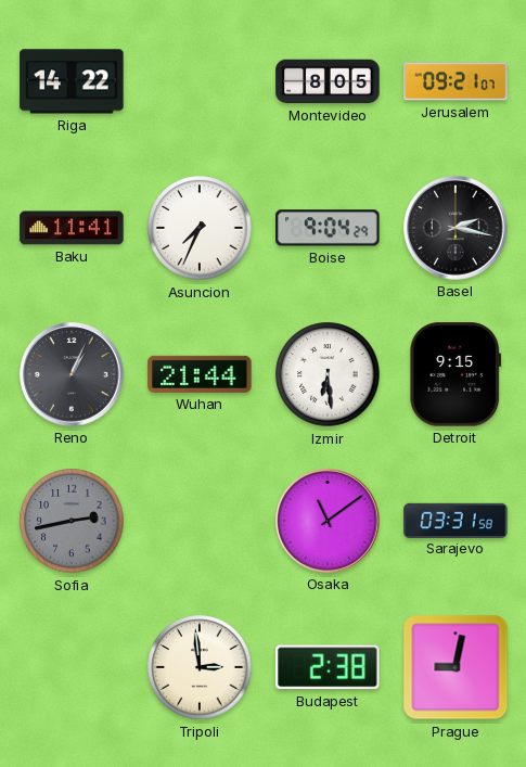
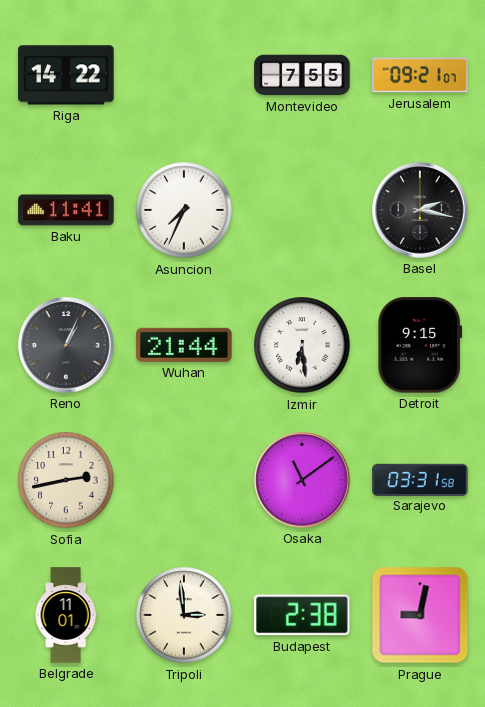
Montevideo: 8:05 -> 7:55 (302, 75)
Boise: 9:04 -> none (328, 228)
Sofia dial: grey -> cream (66, 480)
Belgrade: none -> 11:01 (66, 615)
